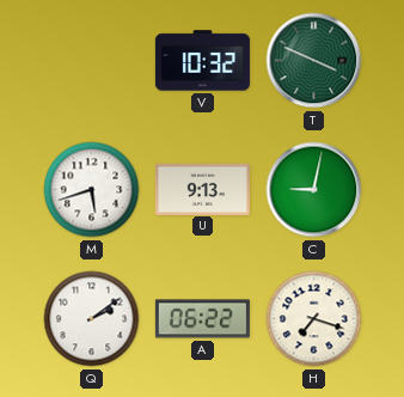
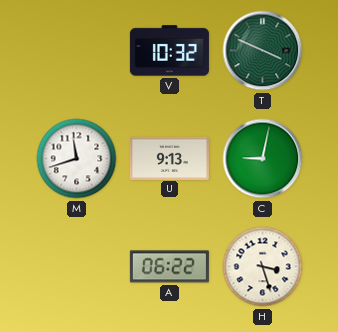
M: 5:42 -> 11:42 (77, 159)
Q: 2:09 -> none (92, 319)
H: 7:18 -> 3:27 (263, 267)
